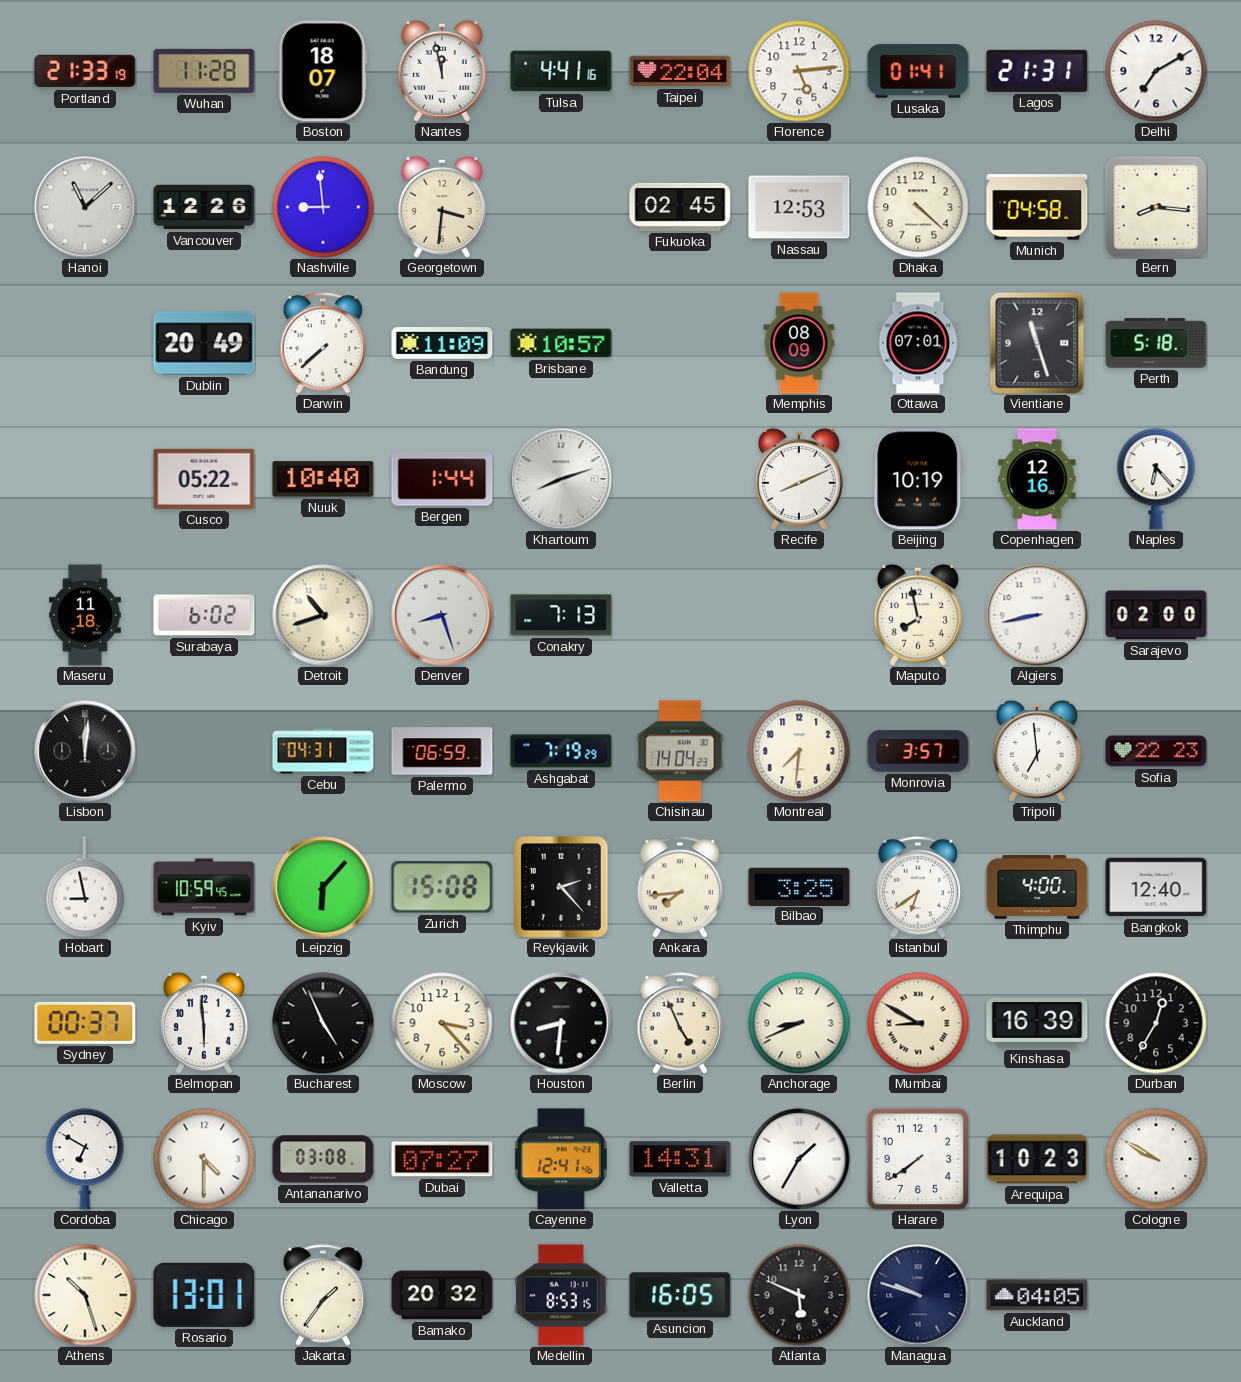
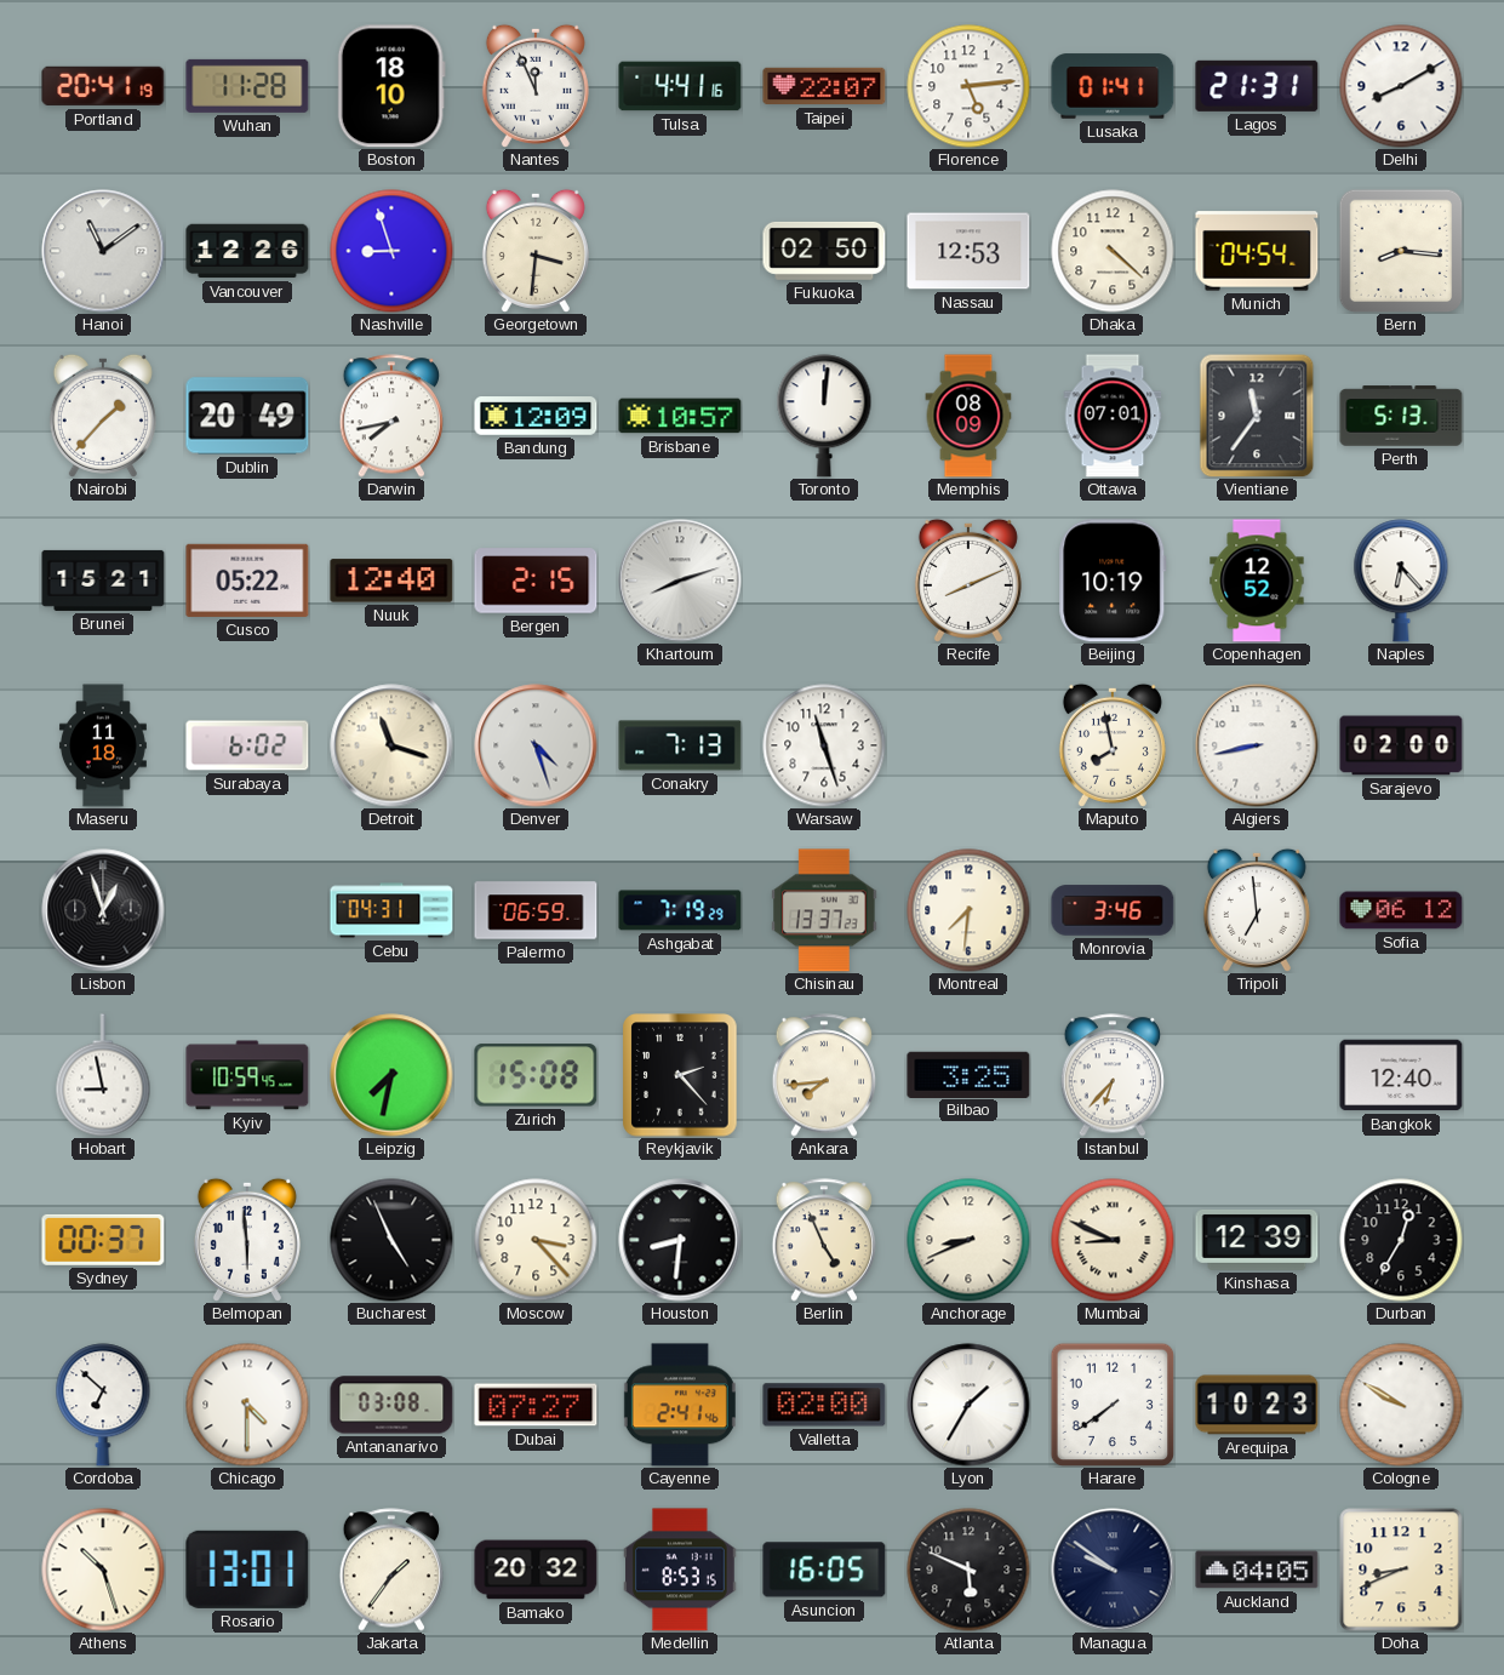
Portland: 21:33 -> 20:41 (103, 86)
Boston: 18:07 -> 18:10 (391, 86)
Nantes: 11:58 -> 11:56 (536, 86)
Taipei: 22:04 -> 22:07 (824, 86)
Delhi: 7:10 -> 8:10 (1401, 86)
Hanoi: 11:08 -> 11:09 (103, 251)
Nashville: 8:59 -> 8:57 (391, 251)
Fukuoka: 02:45 -> 02:50 (824, 251)
Munich: 04:58 -> 04:54 (1257, 251)
Nairobi: none -> 1:37 (103, 416)
Darwin: 7:38 -> 7:43 (391, 416)
Bandung: 11:09 -> 12:09 (536, 416)
Toronto: none -> 12:01 (824, 416)
Vientiane: 11:27 -> 11:36 (1257, 416)
Perth: 5:18 -> 5:13 (1401, 416)
Brunei: none -> 15:21 (103, 581)
Nuuk: 10:40 -> 12:40 (391, 581)
Bergen: 1:44 -> 2:15 (536, 581)
Copenhagen: 12:16 -> 12:52 (1257, 581)
Detroit: 10:42 -> 11:18 (391, 745)
Denver: 8:27 -> 4:27 (536, 745)
Warsaw: none -> 11:27 (824, 745)
Lisbon: 12:01 -> 12:57 (103, 910)
Chisinau: 14:04 -> 13:37 (824, 910)
Monrovia: 3:57 -> 3:46 (1113, 910)
Sofia: 22:23 -> 06:12 (1401, 910)
Leipzig: 6:07 -> 7:32 (391, 1075)
Istanbul: 6:39 -> 6:37 (1113, 1075)
Thimphu: 4:00 -> none (1037, 887)
Mumbai: 8:50 -> 8:49 (1113, 1240)
Kinshasa: 16:39 -> 12:39 (1257, 1240)
Cordoba: 6:50 -> 6:52 (103, 1405)
Cayenne: 12:41 -> 2:41 (680, 1405)
Valletta: 14:31 -> 02:00 (824, 1405)
Managua: 9:48 -> 9:51 (1113, 1570)
Doha: none -> 8:41 (1401, 1570)
